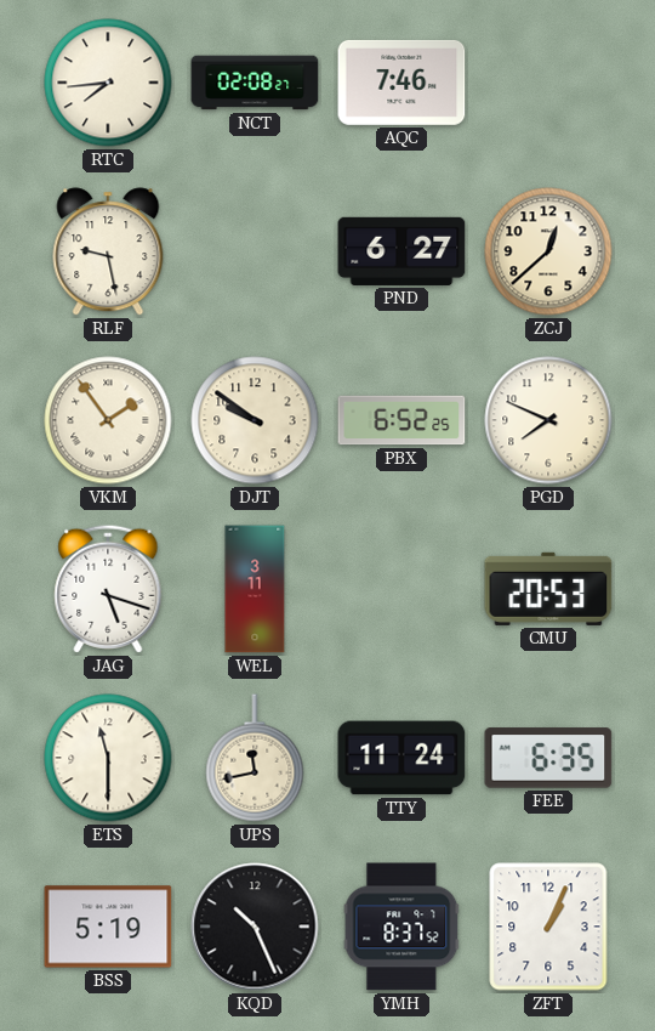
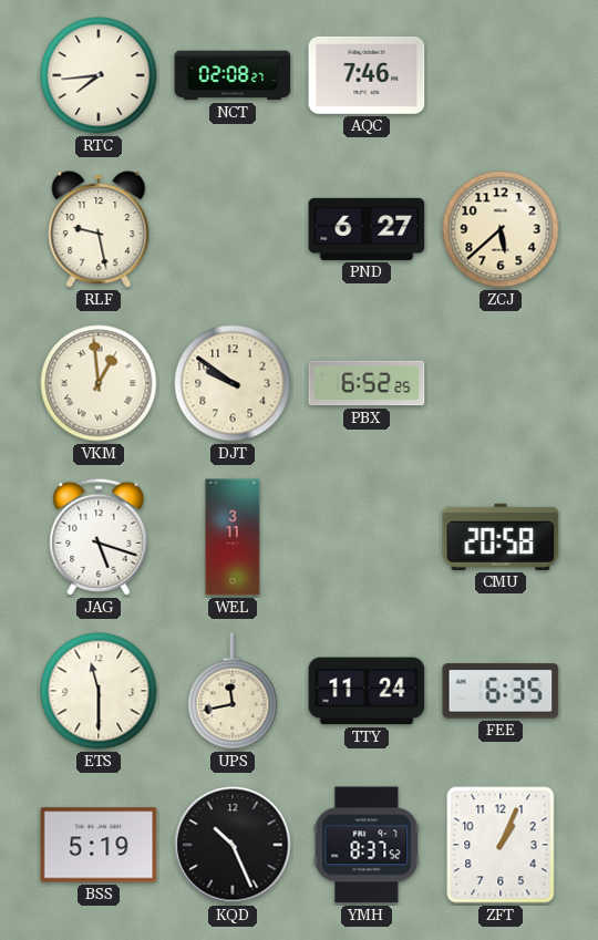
ZCJ: 12:38 -> 5:38 (501, 229)
VKM: 1:54 -> 12:59 (99, 383)
PGD: 7:49 -> none (548, 420)
CMU: 20:53 -> 20:58 (501, 537)
